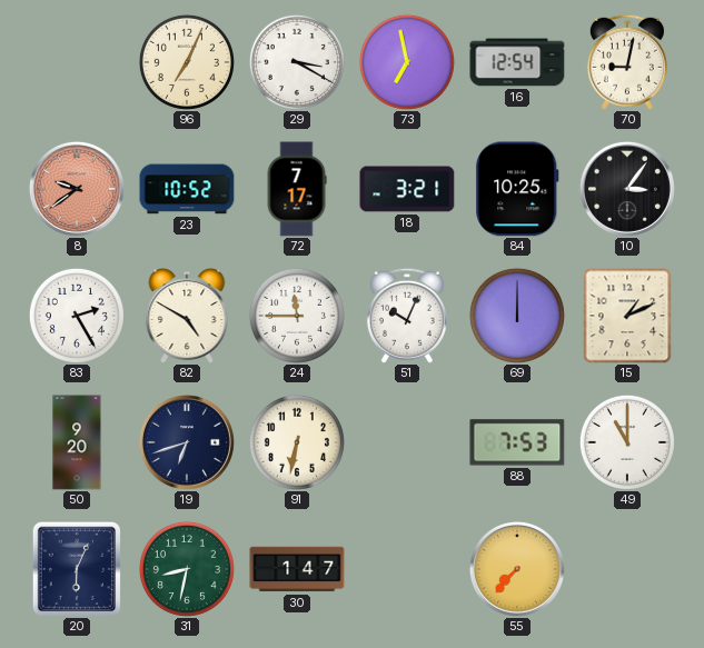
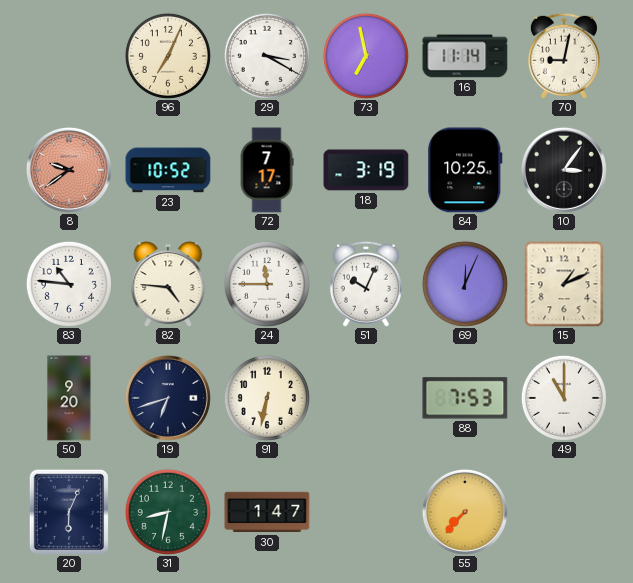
16: 12:54 -> 11:14 (465, 56)
18: 3:21 -> 3:19 (366, 170)
83: 2:25 -> 10:46 (69, 284)
82: 4:50 -> 4:46 (168, 284)
69: 12:00 -> 12:04 (465, 284)
